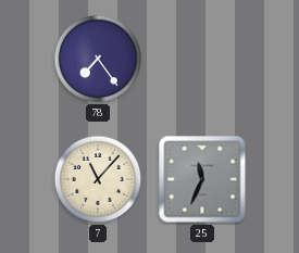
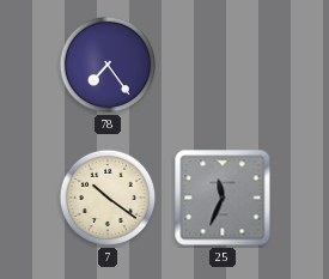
7: 11:07 -> 10:21 (108, 198)
